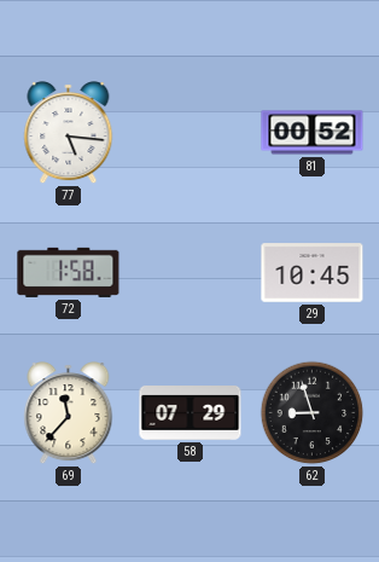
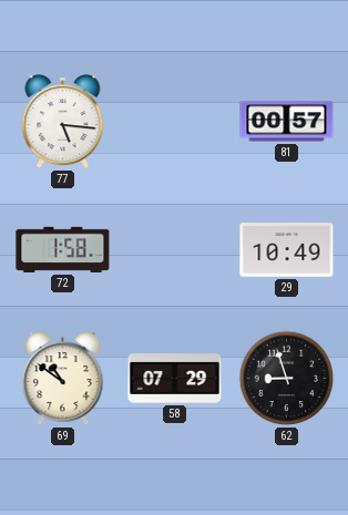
81: 00:52 -> 00:57 (287, 122)
29: 10:45 -> 10:49 (287, 250)
69: 11:37 -> 10:51 (63, 379)
